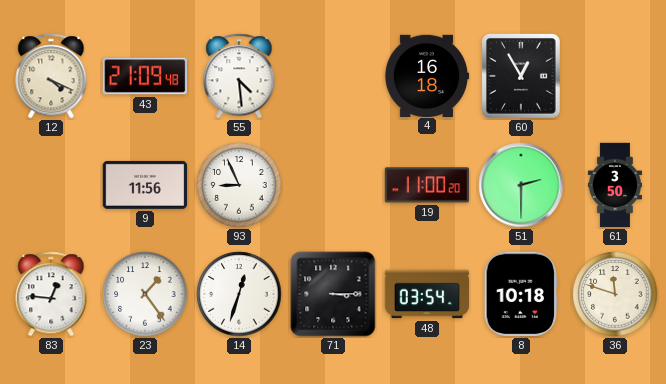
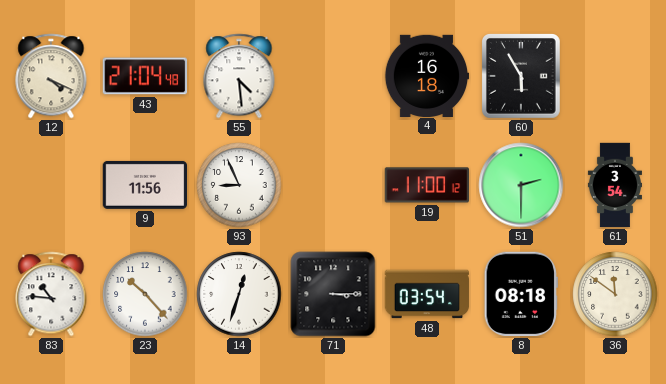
43: 21:09 -> 21:04 (145, 76)
60: 12:55 -> 5:55 (522, 77)
19: 11:00:20 -> 11:00:12 (427, 185)
61: 3:50 -> 3:54 (615, 185)
83: 12:46 -> 10:46 (51, 294)
23: 1:24 -> 10:23 (145, 294)
8: 10:18 -> 08:18 (521, 294)
36: 11:48 -> 11:51 (615, 294)
